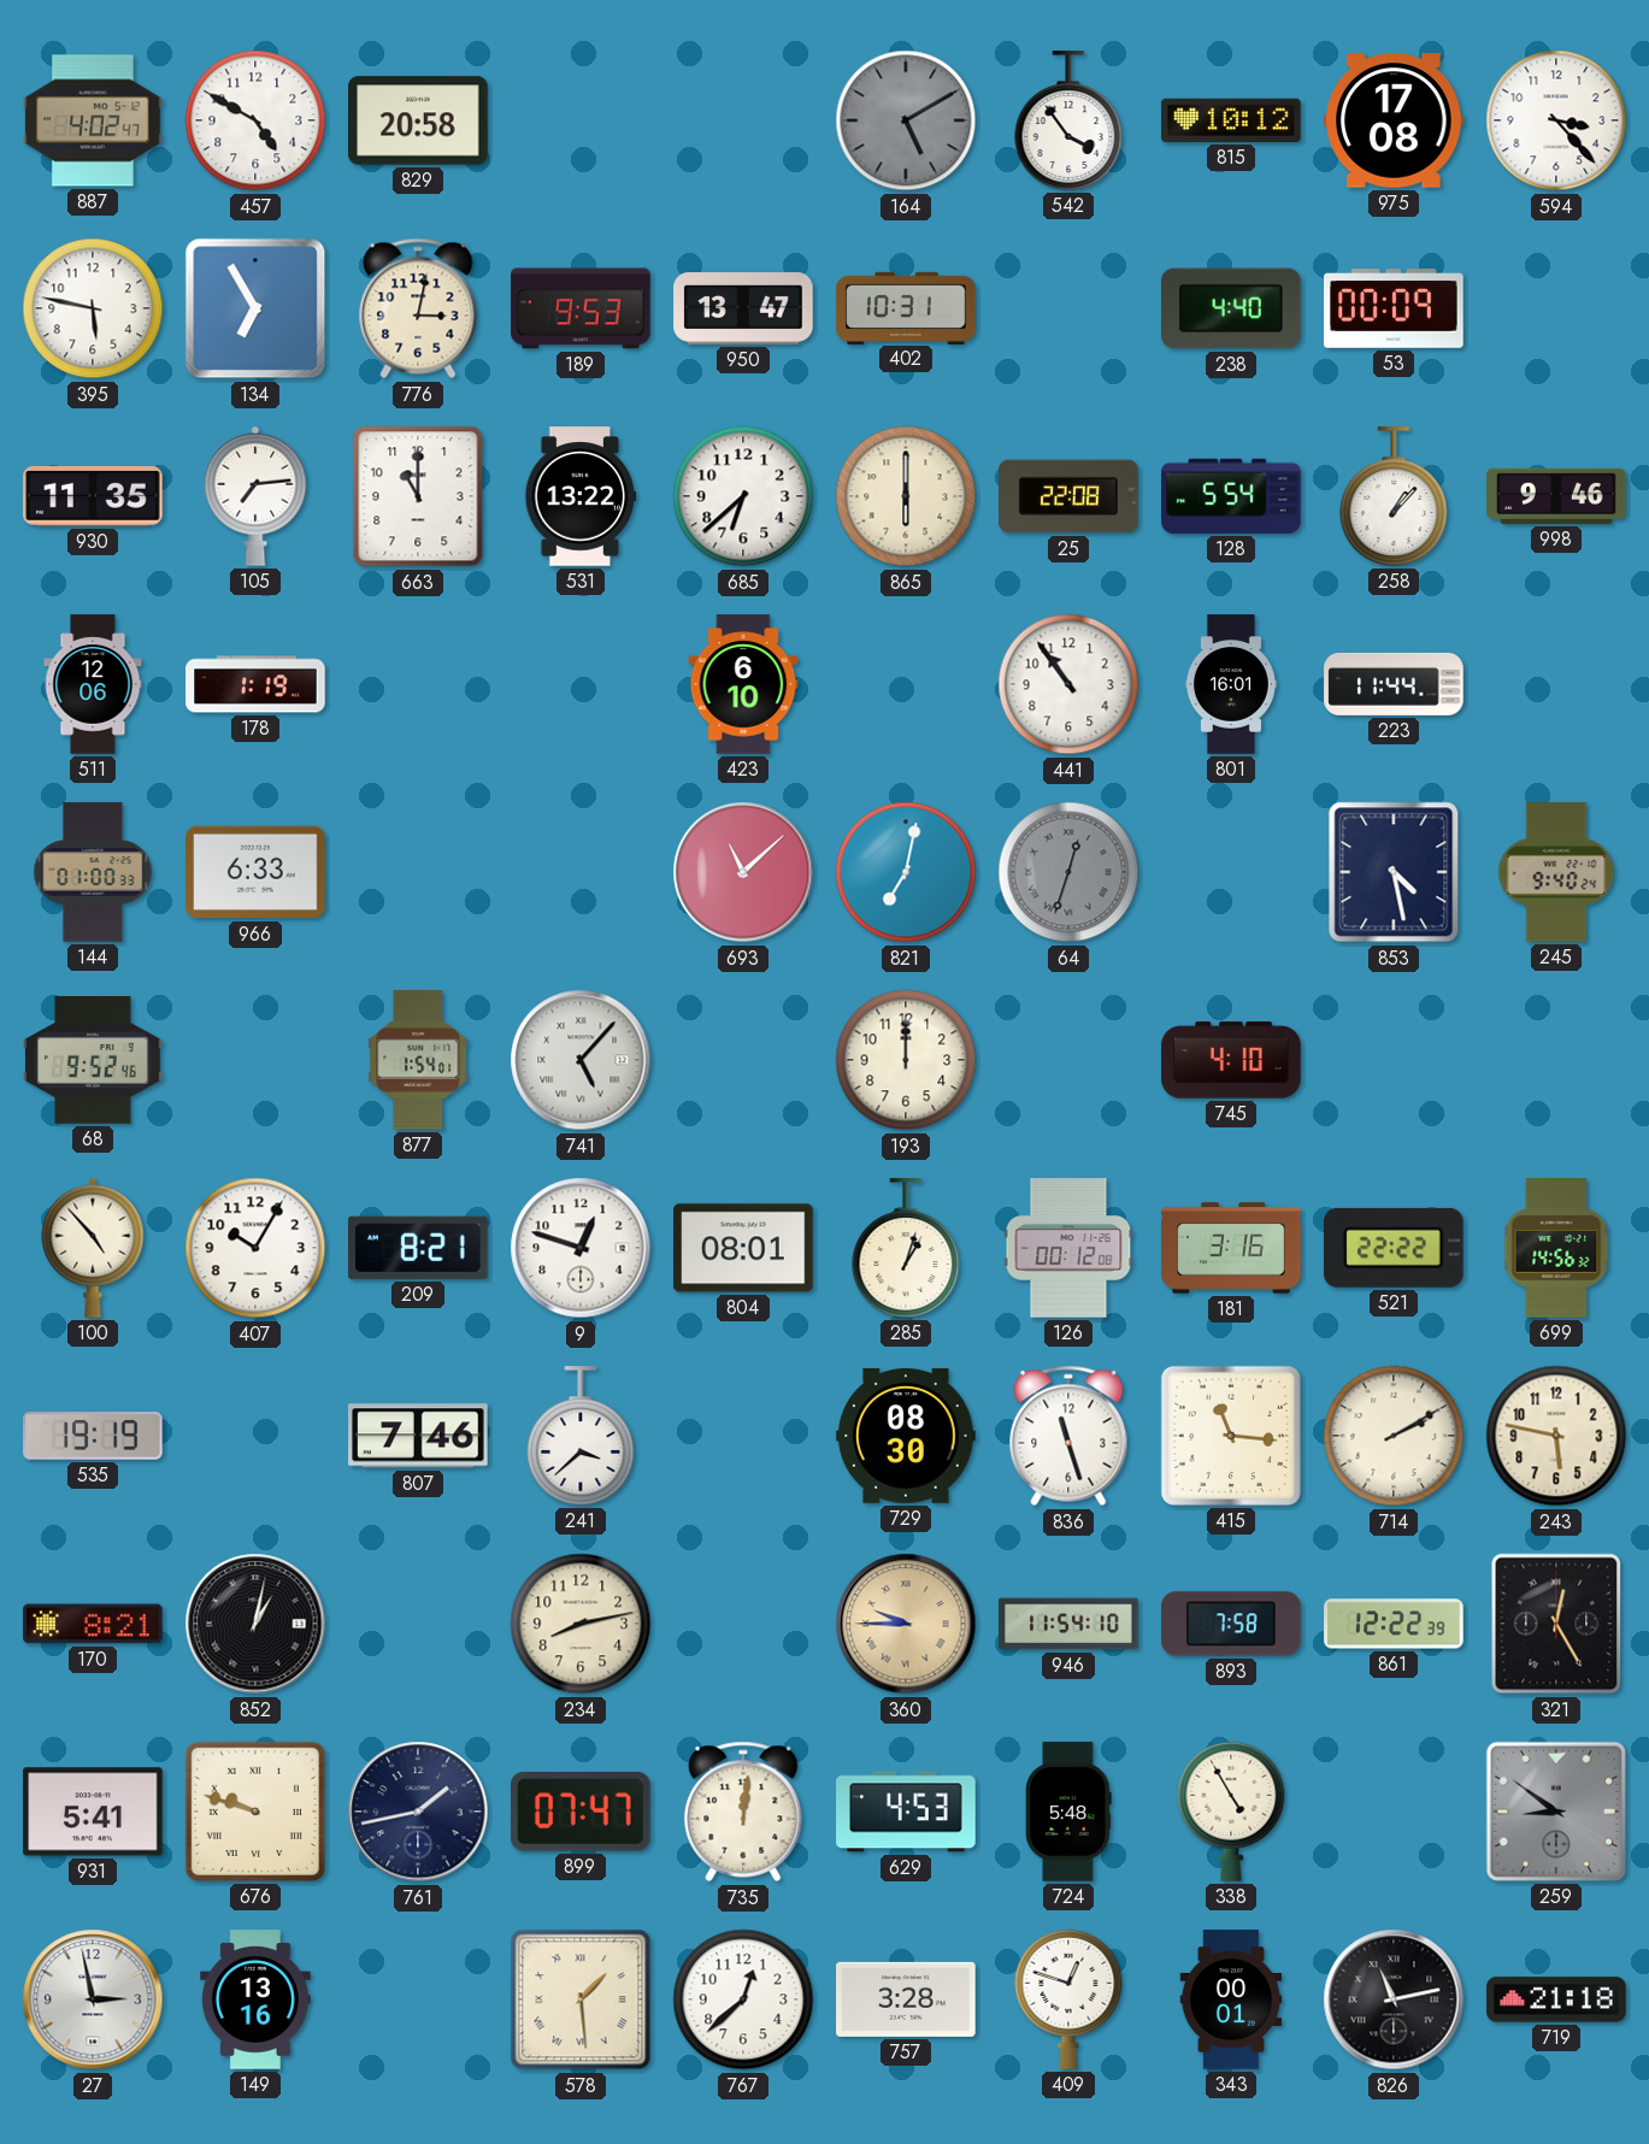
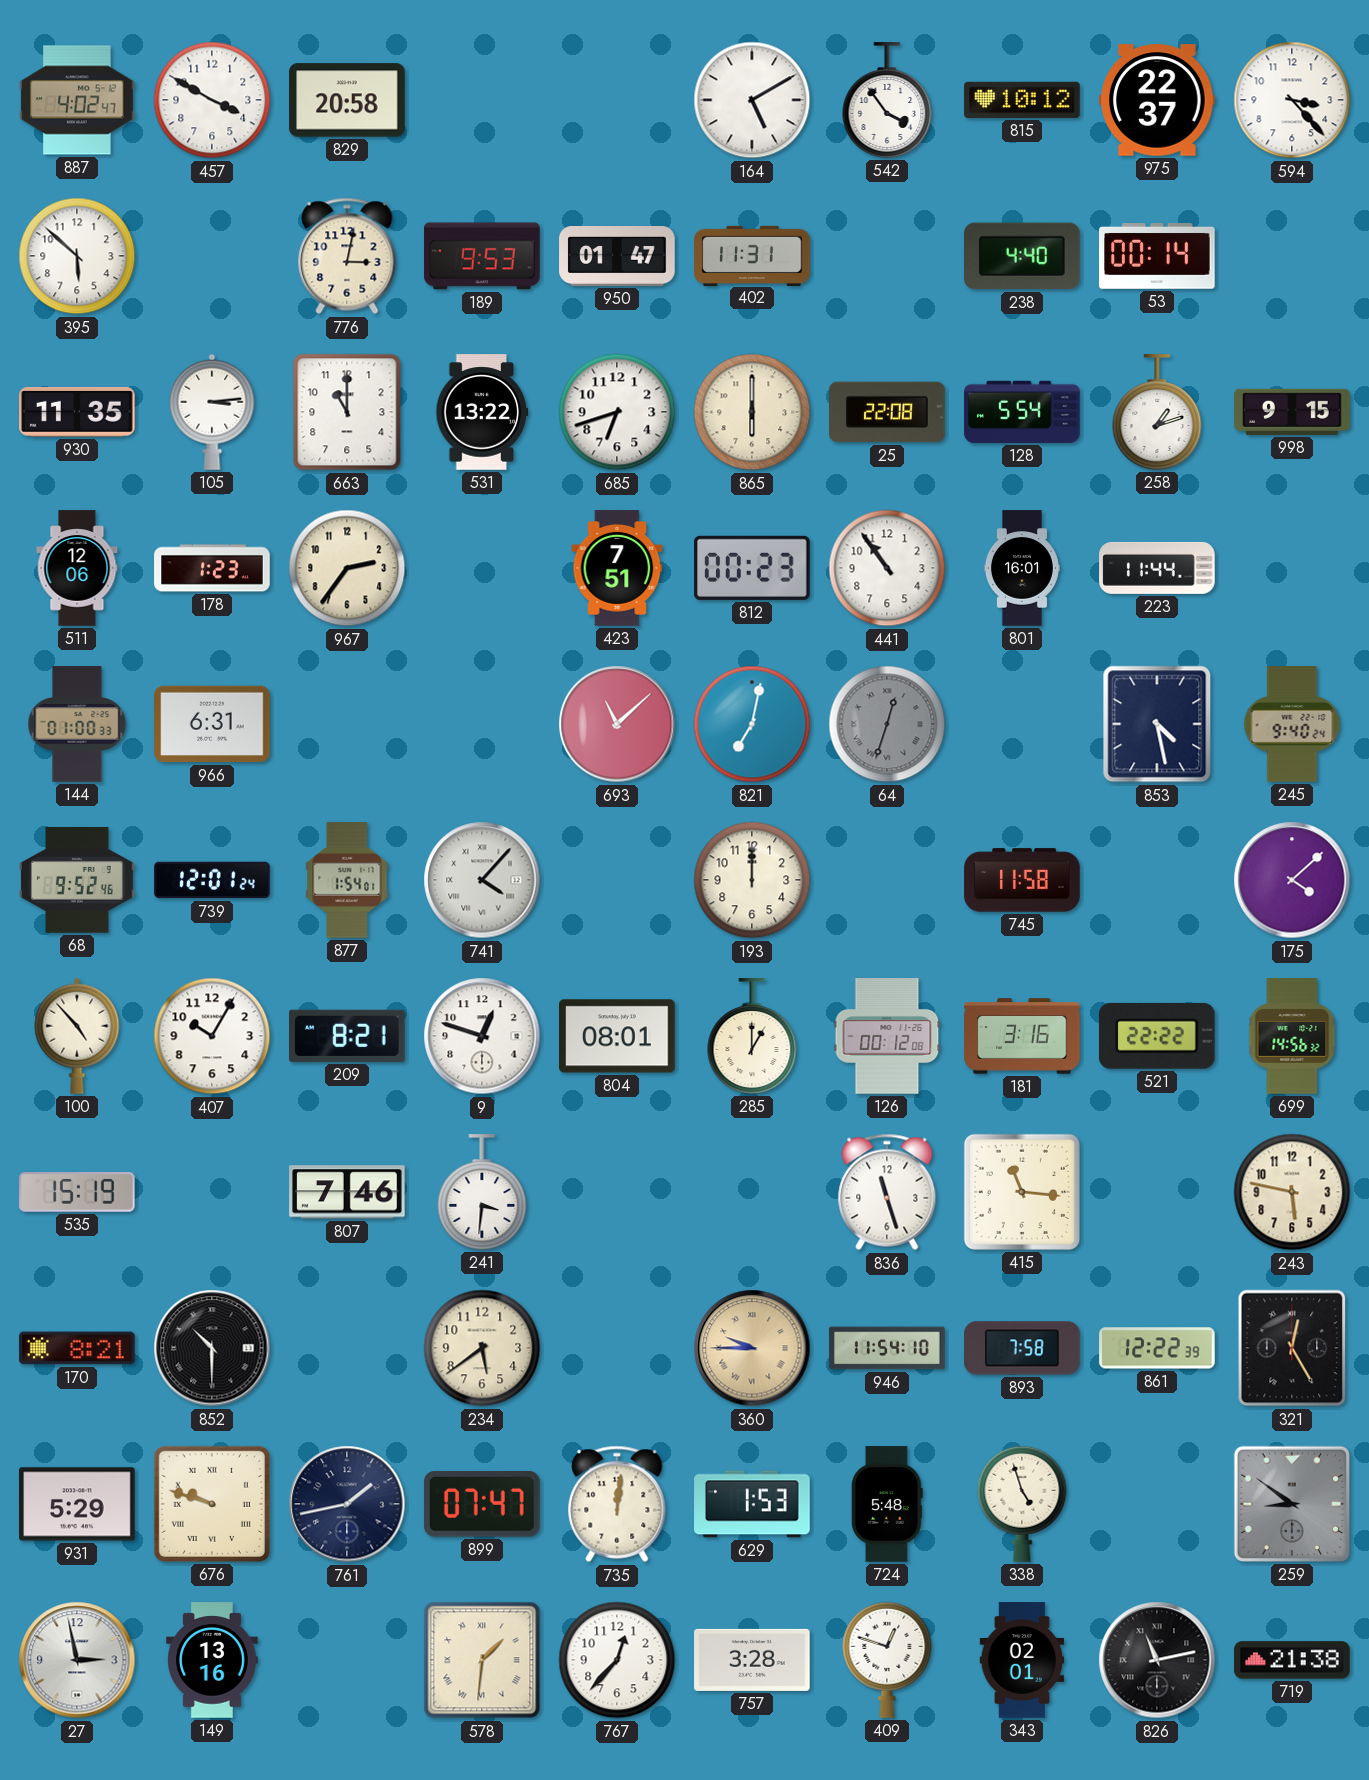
457: 4:50 -> 3:50 (212, 100)
164 dial: grey -> white (752, 100)
975: 17:08 -> 22:37 (1157, 100)
395: 5:47 -> 5:52 (77, 256)
134: 6:55 -> none (255, 308)
950: 13:47 -> 01:47 (617, 257)
402: 10:31 -> 11:31 (752, 255)
53: 00:09 -> 00:14 (1157, 257)
105: 7:14 -> 3:14 (212, 412)
685: 6:38 -> 6:42 (617, 412)
258: 1:07 -> 1:12 (1157, 412)
998: 9:46 -> 9:15 (1292, 412)
178: 1:19 -> 1:23 (212, 568)
967: none -> 2:36 (347, 568)
423: 6:10 -> 7:51 (617, 568)
812: none -> 00:23 (752, 568)
966: 6:33 -> 6:31 (212, 724)
739: none -> 12:01 (212, 880)
741: 5:07 -> 4:07 (482, 880)
745: 4:10 -> 11:58 (1022, 880)
175: none -> 4:08 (1292, 880)
285: 1:03 -> 1:00 (752, 1036)
535: 19:19 -> 15:19 (77, 1193)
241: 3:38 -> 3:31 (482, 1192)
729: 08:30 -> none (906, 1436)
714: 2:10 -> none (1394, 1436)
852: 1:02 -> 10:30 (212, 1348)
234: 8:13 -> 5:39 (482, 1348)
931: 5:41 -> 5:29 (77, 1504)
629: 4:53 -> 1:53 (752, 1504)
338: 4:55 -> 4:57 (1022, 1504)
578: 1:29 -> 1:31 (482, 1660)
767: 12:38 -> 12:37 (617, 1660)
343: 00:01 -> 02:01 (1022, 1660)
719: 21:18 -> 21:38 (1292, 1660)
